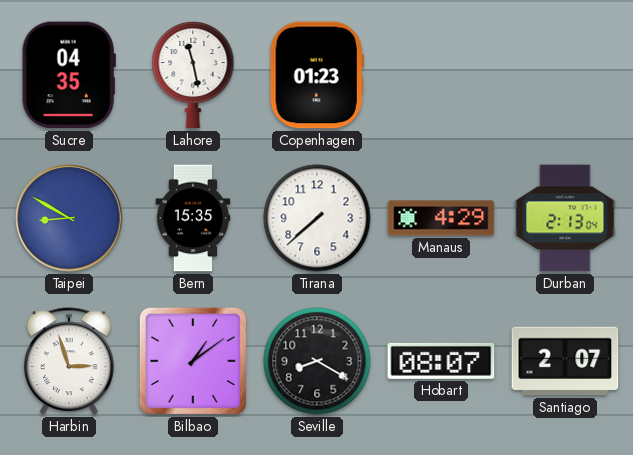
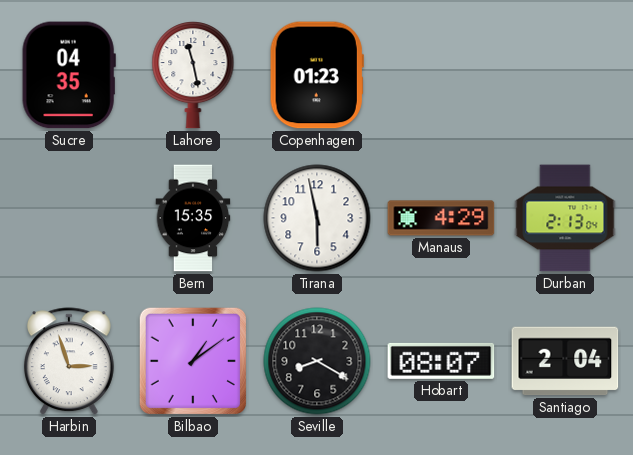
Taipei: 8:50 -> none (69, 218)
Tirana: 7:38 -> 5:58 (317, 218)
Santiago: 2:07 -> 2:04 (565, 361)
